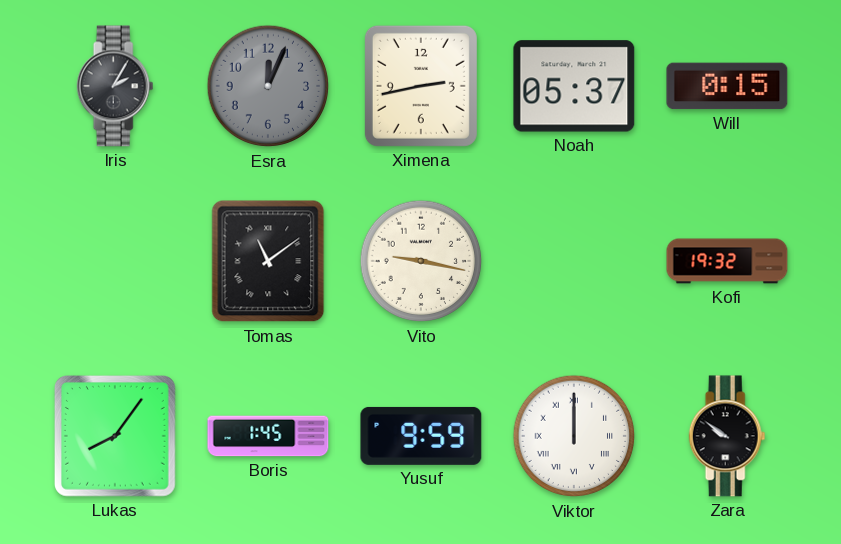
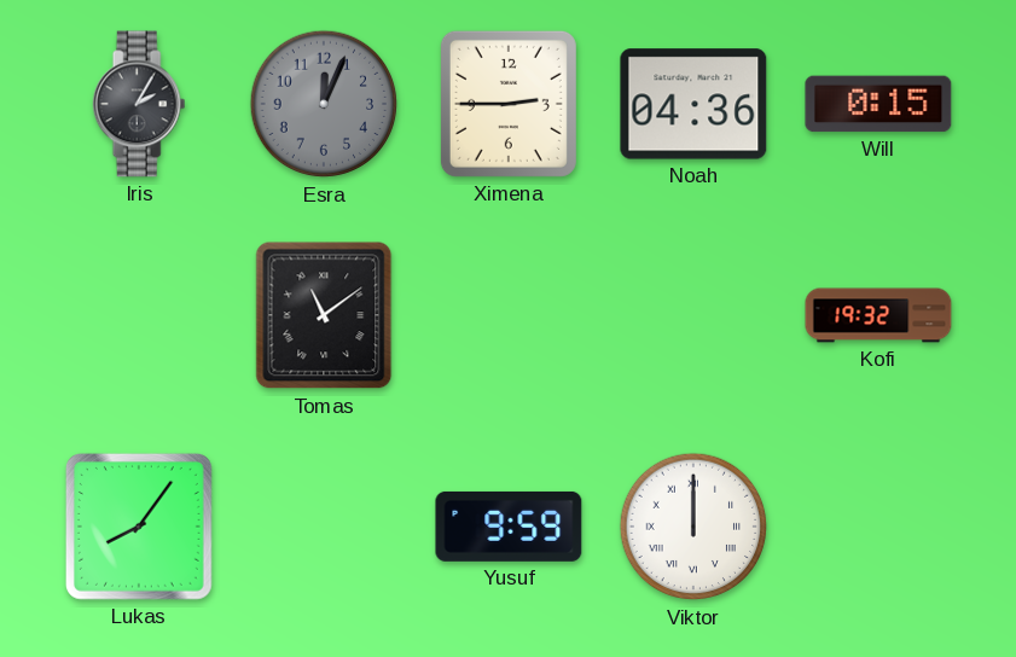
Ximena: 2:43 -> 2:45 (509, 104)
Noah: 05:37 -> 04:36 (693, 104)
Vito: 9:17 -> none (421, 261)
Boris: 1:45 -> none (268, 436)
Zara: 9:51 -> none (727, 436)
